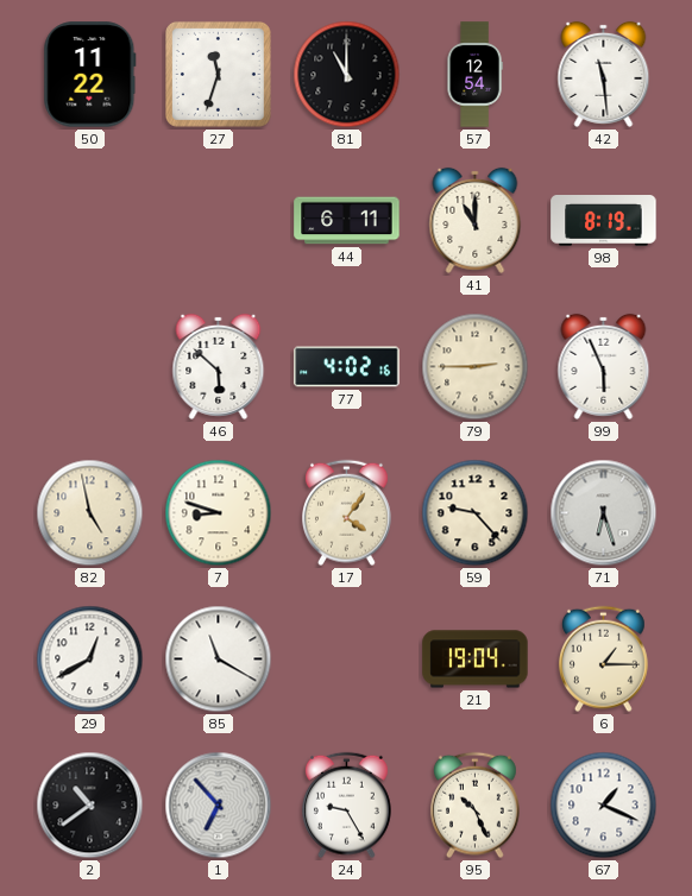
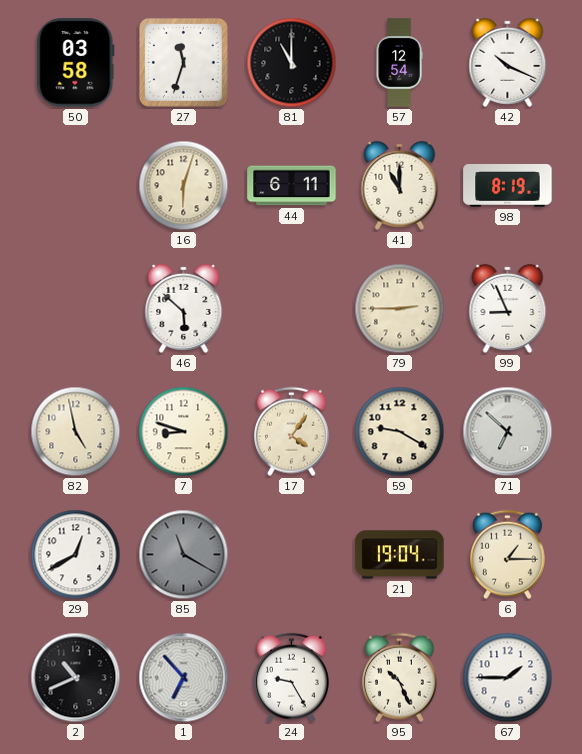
50: 11:22 -> 03:58 (76, 63)
42: 11:29 -> 10:19 (508, 62)
16: none -> 6:03 (184, 186)
77: 4:02 -> none (347, 367)
99: 5:56 -> 8:56 (508, 308)
59: 9:23 -> 9:20 (400, 432)
71: 6:27 -> 6:52 (508, 432)
85 dial: white -> grey (184, 555)
2: 10:39 -> 10:41 (76, 678)
67: 1:19 -> 1:45 (508, 678)
